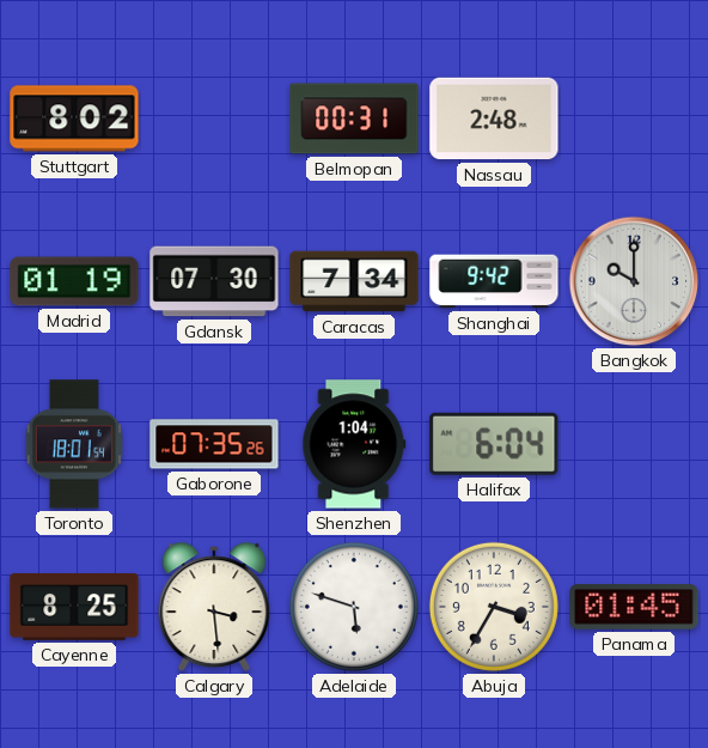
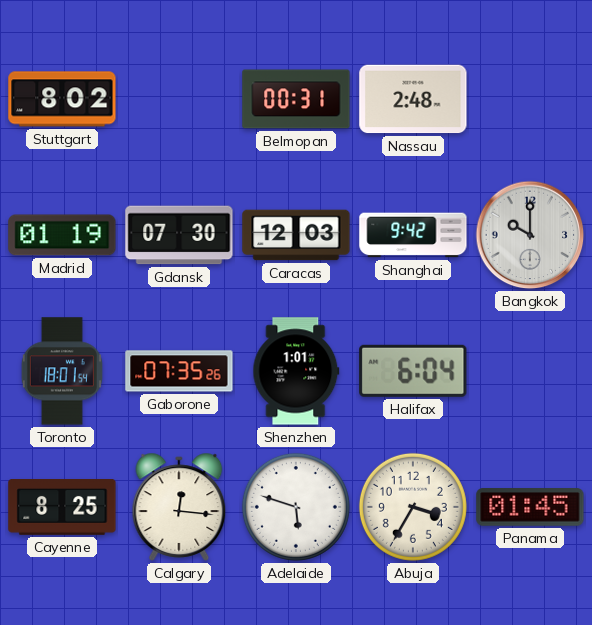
Caracas: 7:34 -> 12:03 (296, 235)
Shenzhen: 1:04 -> 1:01 (296, 371)
Calgary: 3:29 -> 12:16 (179, 507)
